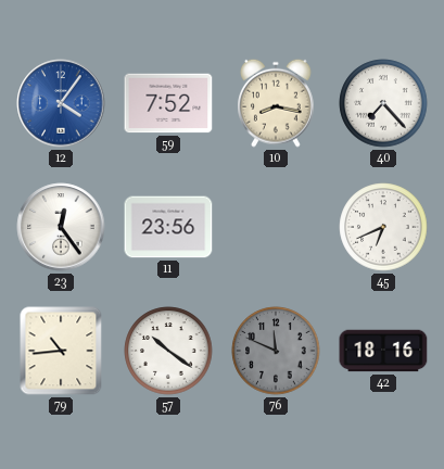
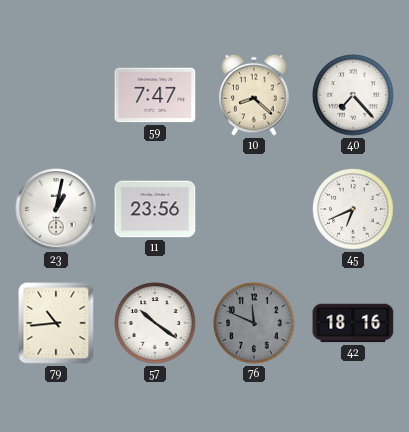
12: 4:06 -> none (61, 103)
59: 7:52 -> 7:47 (155, 95)
10: 8:17 -> 8:22 (254, 95)
23: 12:24 -> 1:02 (56, 209)
